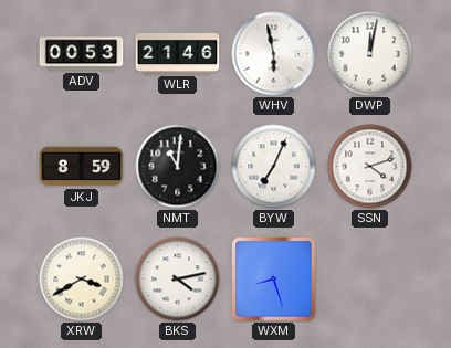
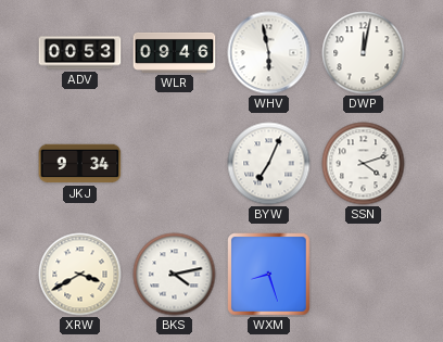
WLR: 21:46 -> 09:46 (175, 52)
JKJ: 8:59 -> 9:34 (80, 164)
NMT: 11:01 -> none (178, 167)
